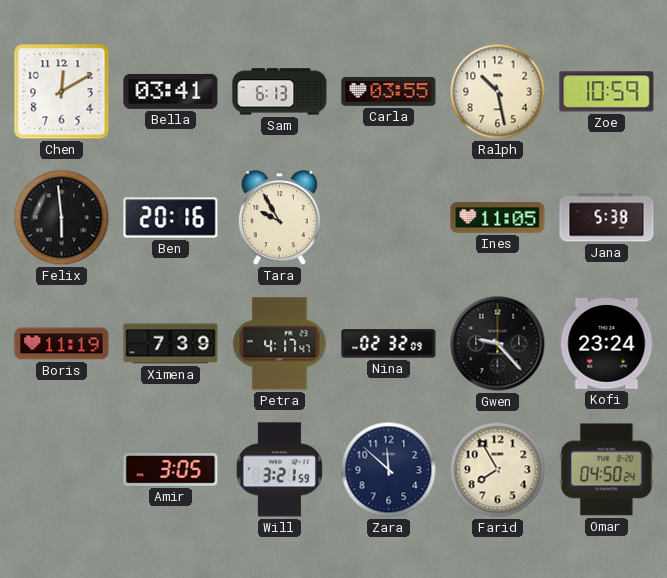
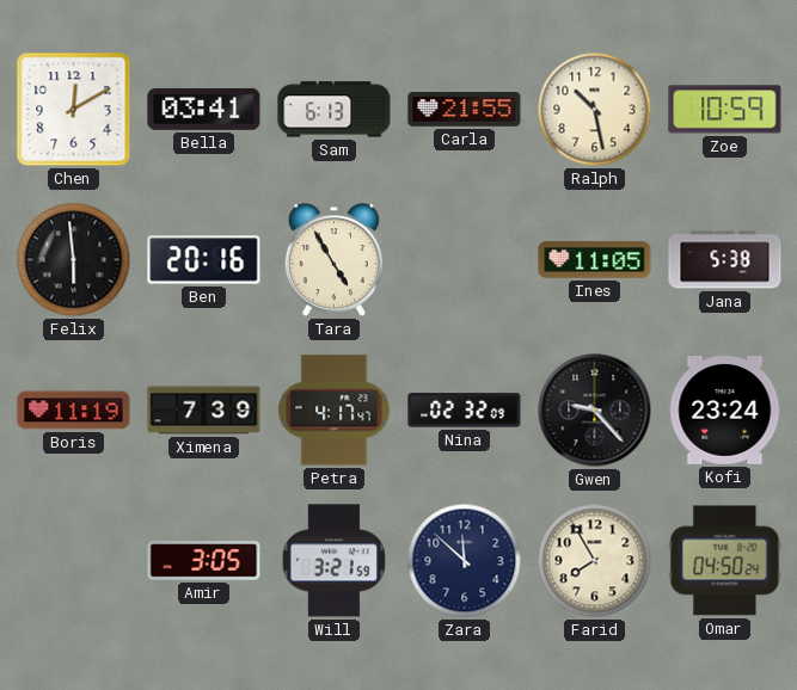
Carla: 03:55 -> 21:55 (465, 109)
Tara: 9:55 -> 4:55 (333, 260)
